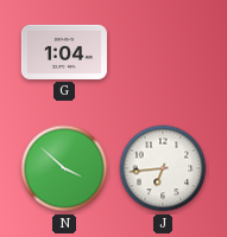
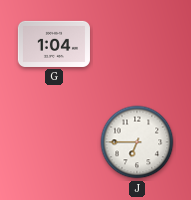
N: 3:52 -> none (64, 168)
J: 6:44 -> 6:45 (137, 142)
